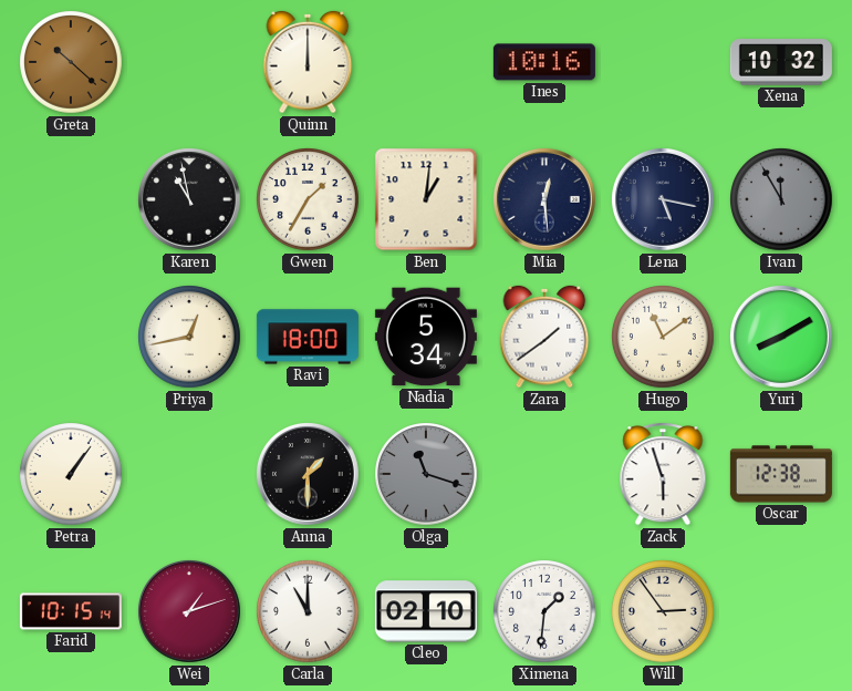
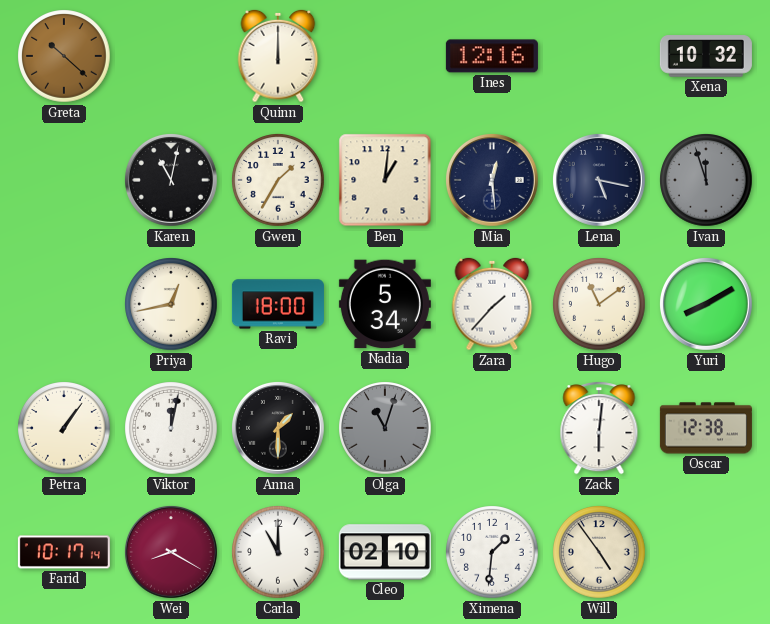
Ines: 10:16 -> 12:16 (492, 56)
Karen: 10:58 -> 11:02 (172, 181)
Ivan: 11:55 -> 11:57 (706, 180)
Zara: 1:39 -> 1:37 (492, 304)
Viktor: none -> 12:02 (171, 428)
Olga: 11:18 -> 11:03 (385, 428)
Zack: 5:57 -> 6:01 (599, 428)
Farid: 10:15 -> 10:17 (64, 552)
Wei: 1:12 -> 8:20 (172, 553)
Will: 2:54 -> 4:54 (599, 552)
